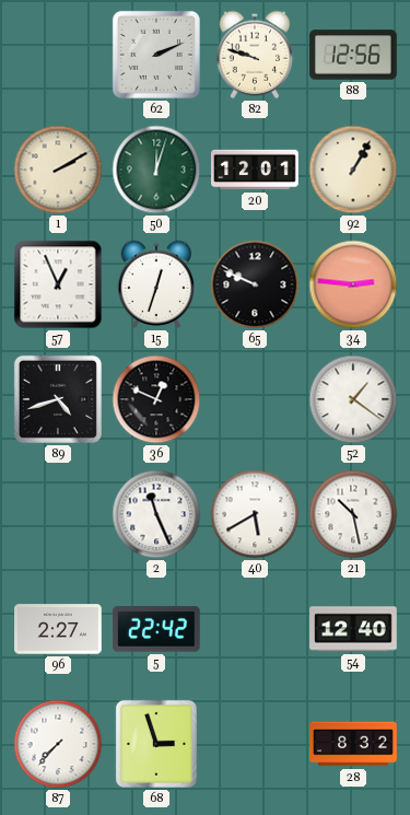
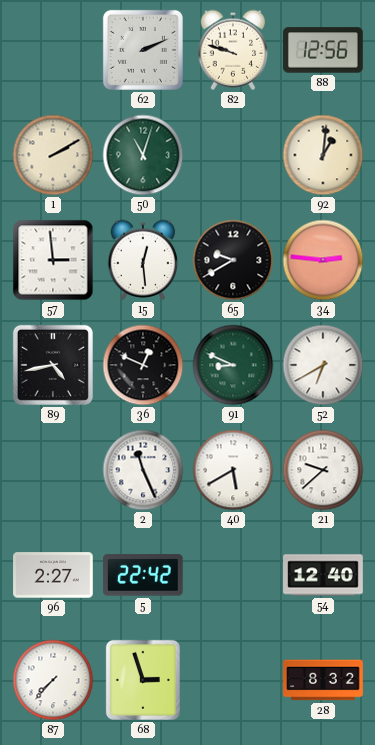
50: 12:03 -> 11:03 (143, 155)
20: 12:01 -> none (255, 170)
92: 1:05 -> 1:01 (323, 155)
57: 12:56 -> 2:59 (53, 260)
15: 12:33 -> 12:29 (143, 260)
65: 9:49 -> 9:40 (233, 260)
89: 4:42 -> 4:43 (53, 365)
91: none -> 8:49 (233, 365)
52: 1:21 -> 6:40 (323, 365)
21: 10:28 -> 9:38 (323, 470)
